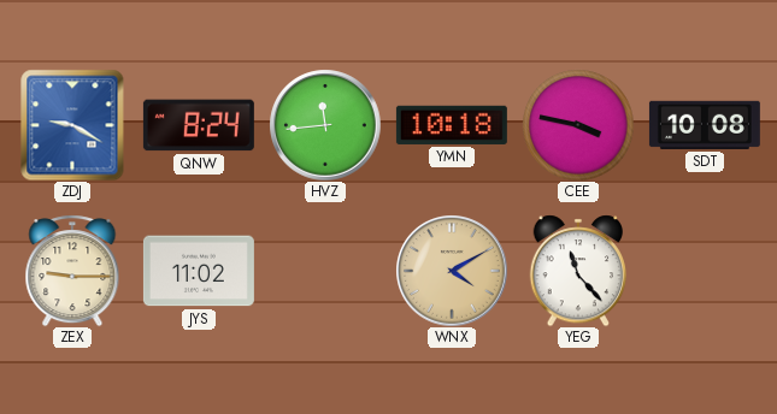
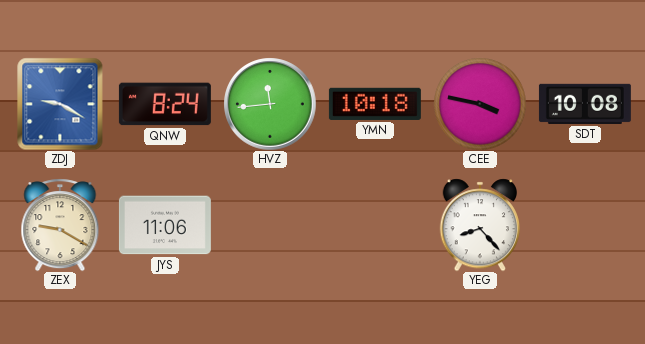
ZEX: 9:15 -> 9:20 (60, 225)
JYS: 11:02 -> 11:06 (165, 225)
WNX: 4:10 -> none (452, 271)
YEG: 11:23 -> 8:23 (479, 225)
